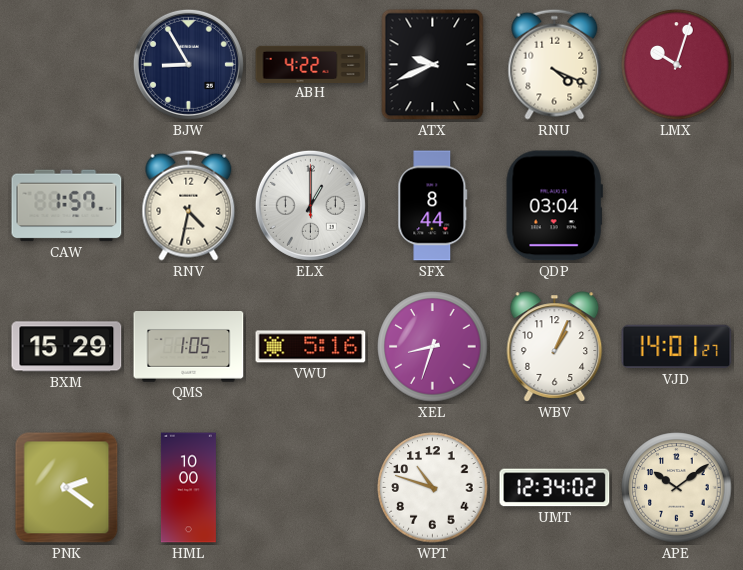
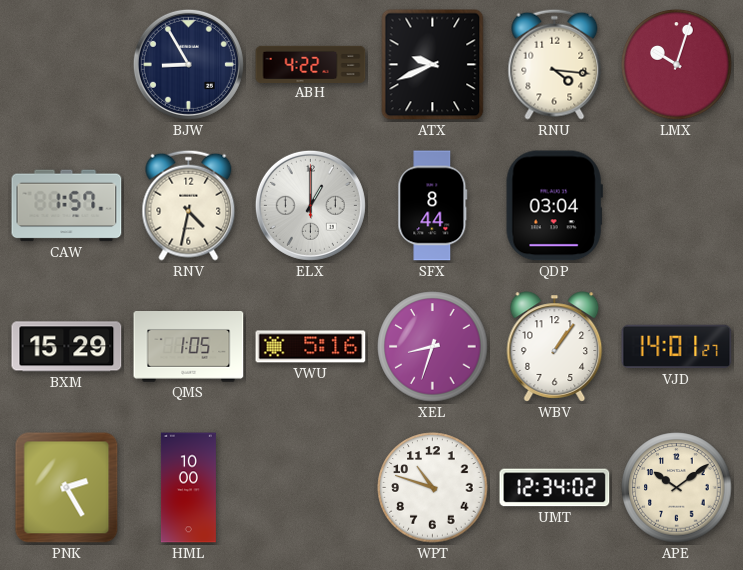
RNU: 4:19 -> 4:16 (555, 64)
WBV: 1:04 -> 1:06 (555, 347)
PNK: 2:21 -> 2:25 (67, 488)
